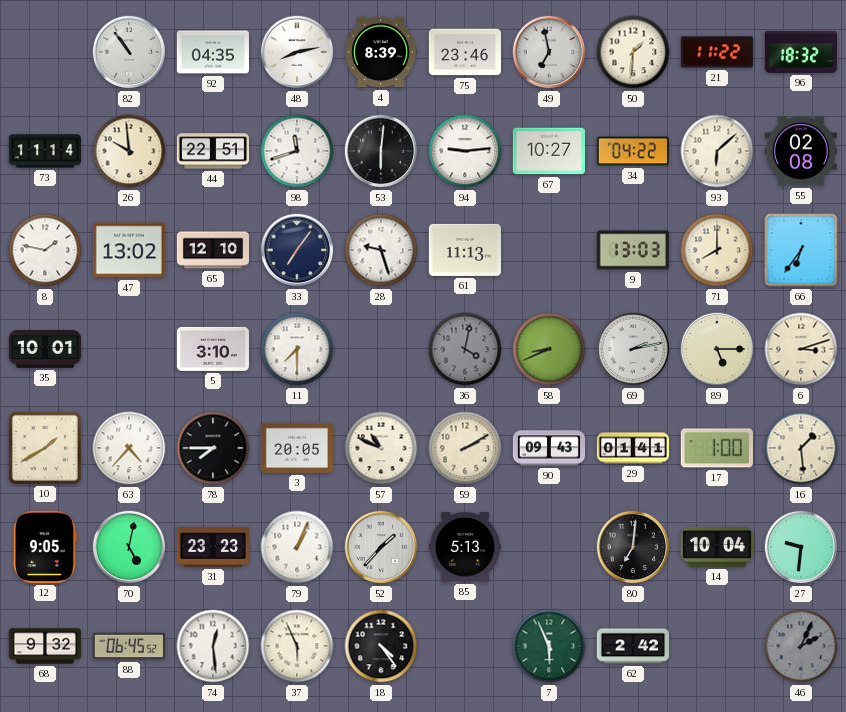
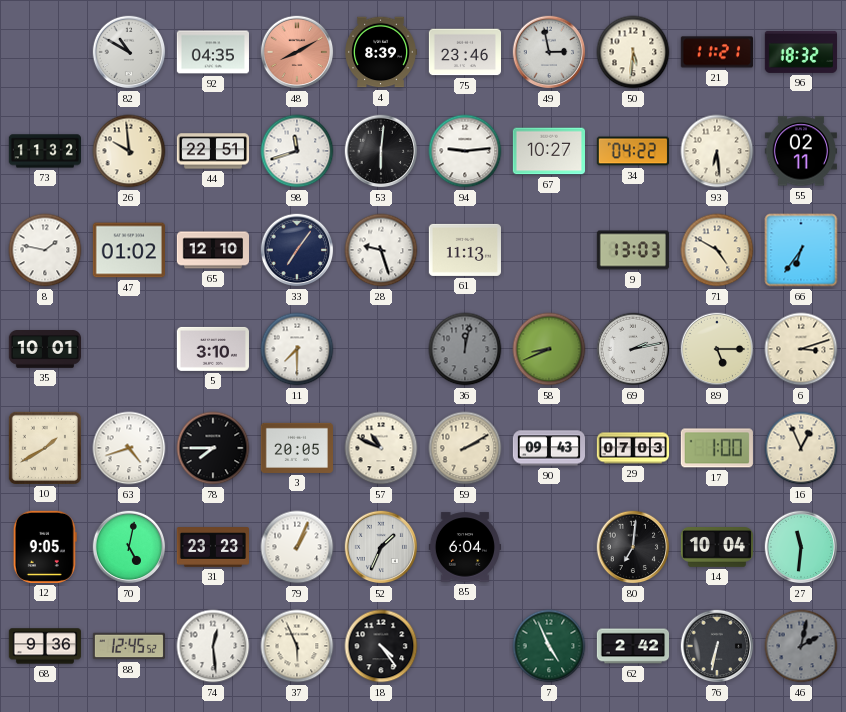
82: 10:54 -> 10:50 (129, 52)
48: 8:13 -> 8:10 (297, 52)
48 dial: white -> salmon (297, 52)
49: 6:58 -> 2:58 (549, 52)
50: 1:31 -> 5:31 (633, 52)
21: 11:22 -> 11:21 (717, 52)
73: 11:14 -> 11:32 (45, 151)
93: 6:08 -> 6:29 (717, 151)
55: 02:08 -> 02:11 (801, 151)
47: 13:02 -> 01:02 (129, 250)
71: 8:00 -> 4:50 (717, 250)
36: 4:02 -> 12:02 (465, 349)
63: 4:37 -> 4:42 (129, 448)
29: 01:41 -> 07:03 (632, 448)
16: 1:29 -> 12:56 (801, 448)
52: 1:37 -> 1:34 (381, 547)
85: 5:13 -> 6:04 (464, 547)
27: 9:31 -> 11:31 (801, 547)
68: 9:32 -> 9:36 (44, 646)
88: 06:45 -> 12:45 (128, 646)
7: 5:56 -> 4:56 (549, 646)
76: none -> 6:32 (717, 646)
46: 2:04 -> 2:02 (801, 646)
